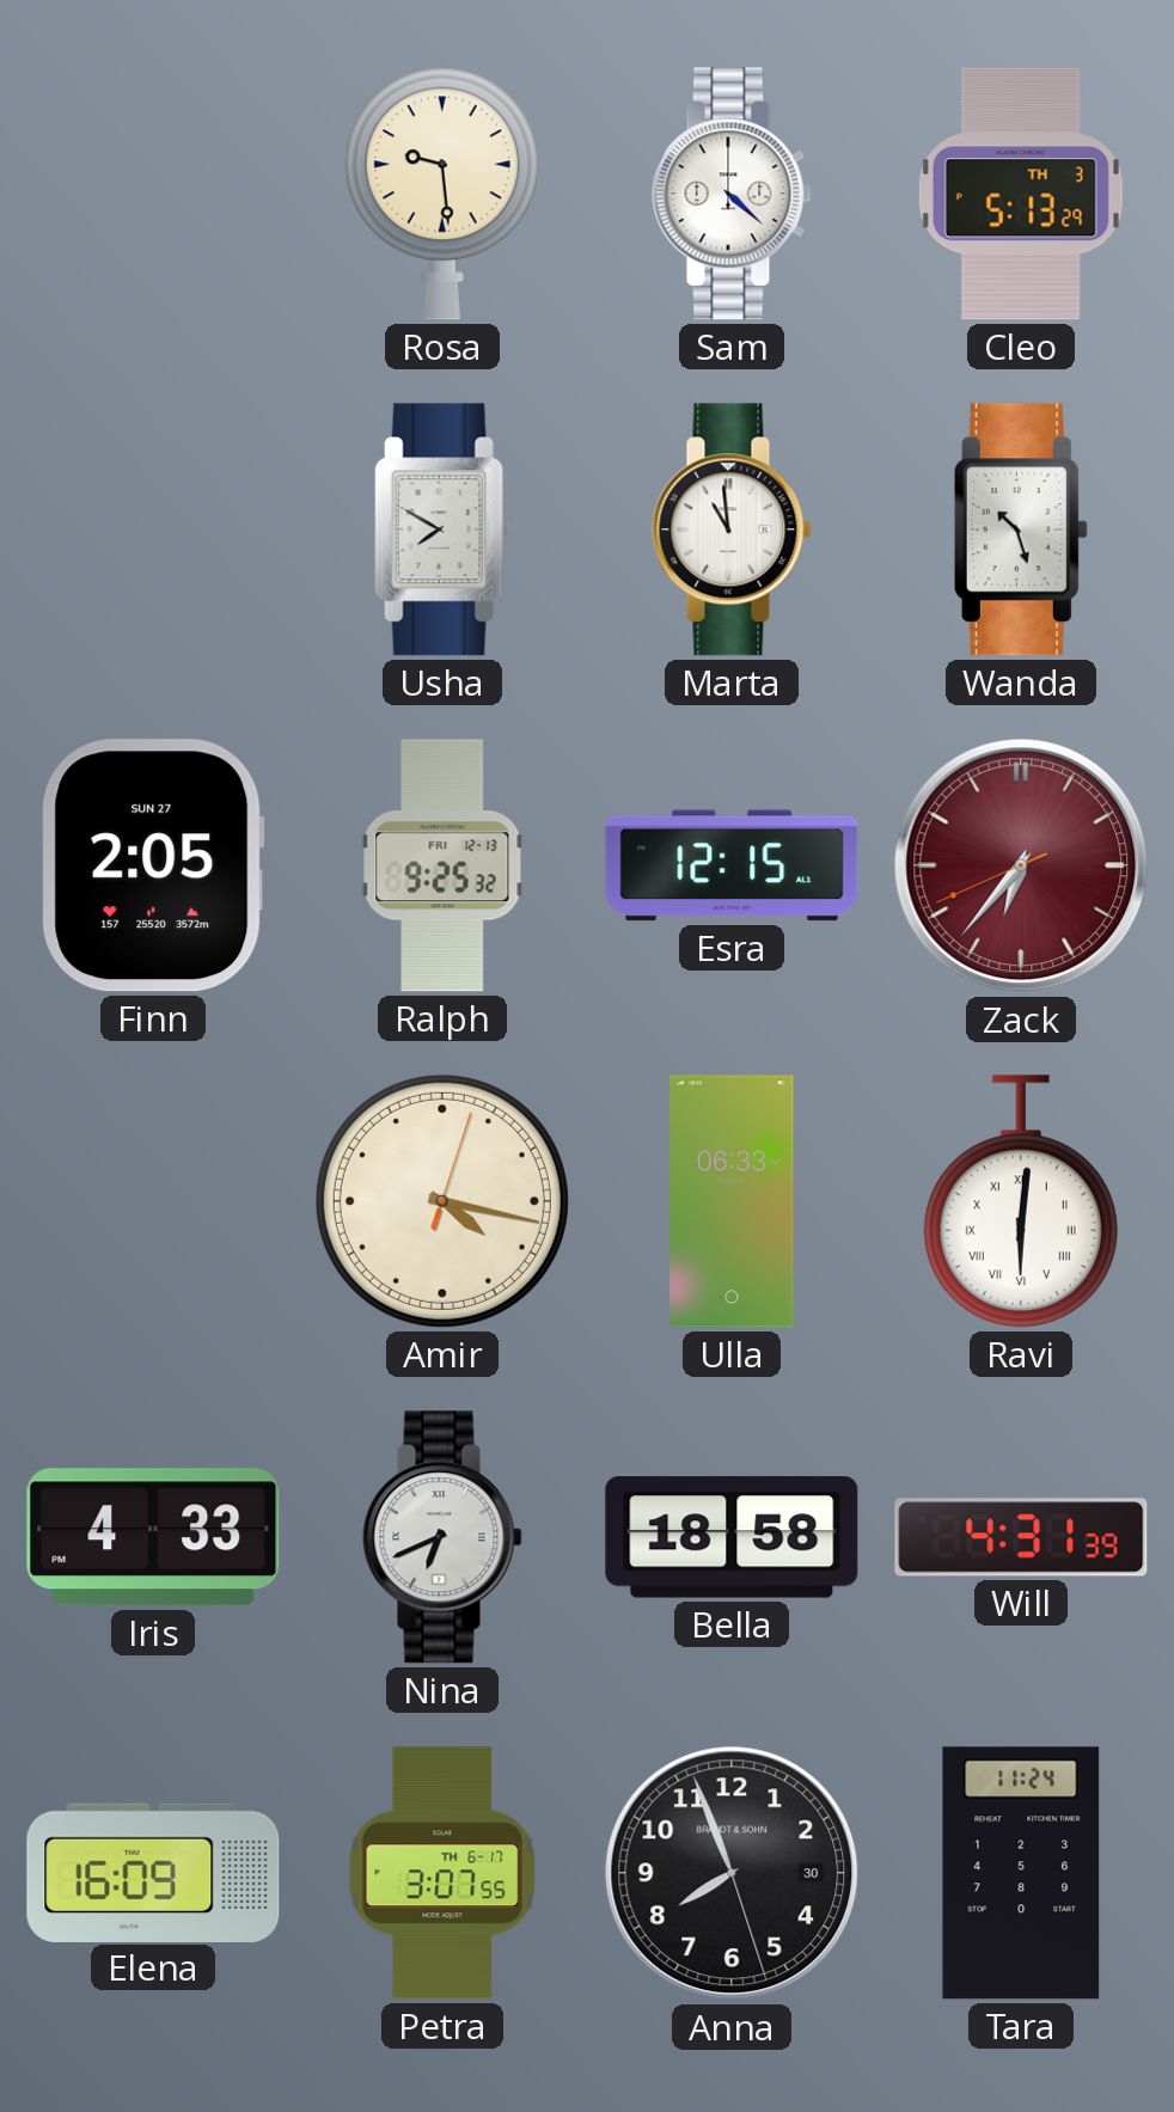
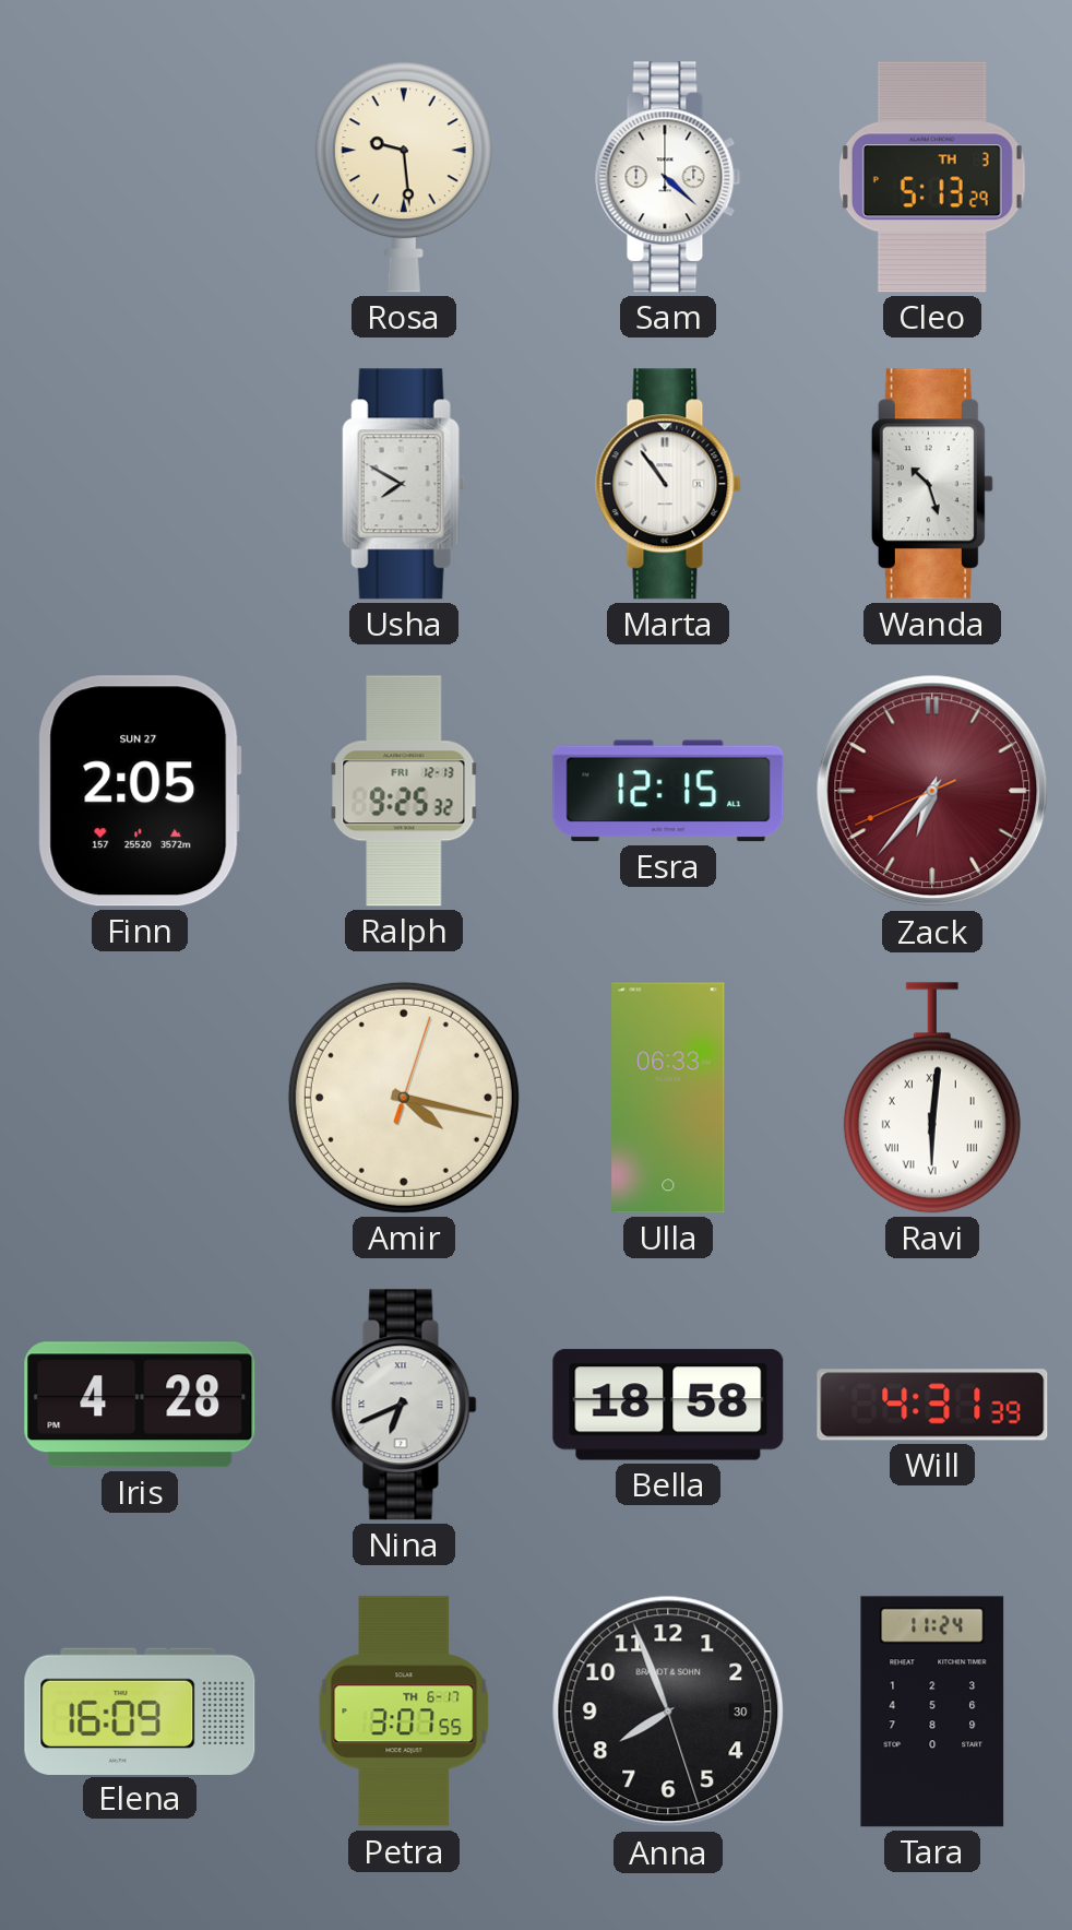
Marta: 10:59 -> 10:54 (668, 484)
Iris: 4:33 -> 4:28 (140, 1405)
